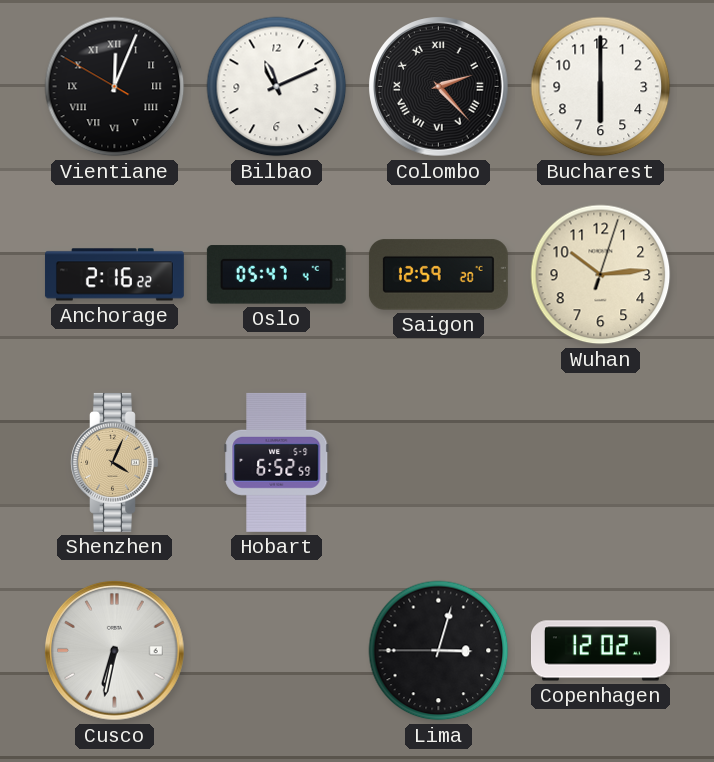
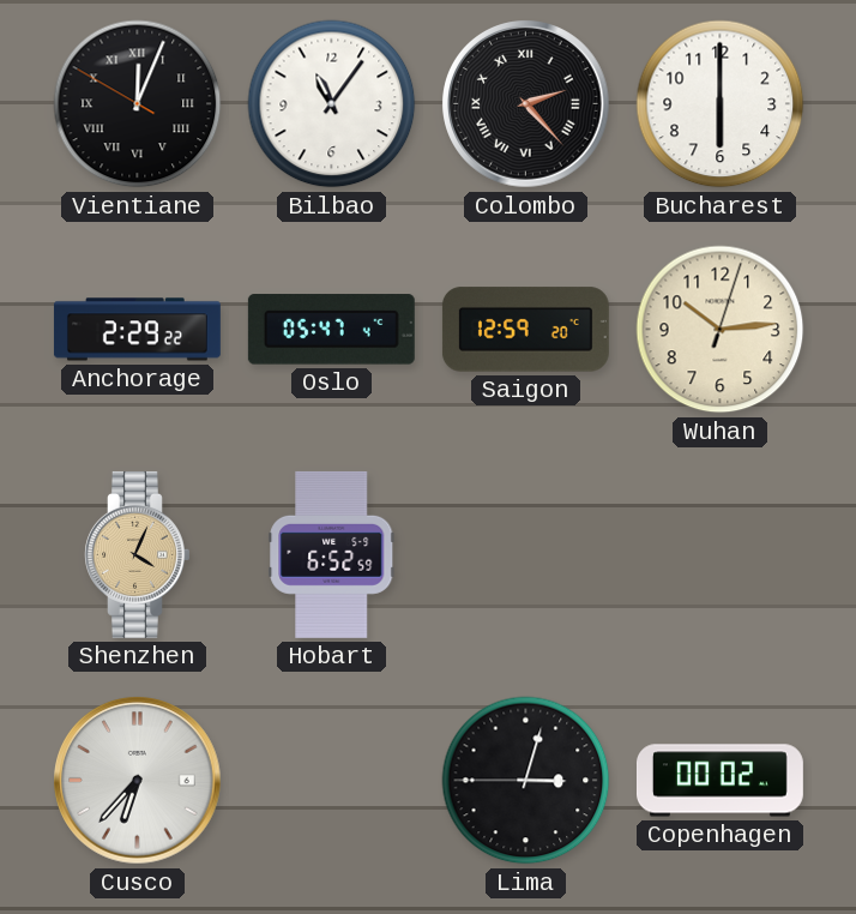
Bilbao: 11:11 -> 11:06 (332, 104)
Anchorage: 2:16 -> 2:29 (137, 330)
Cusco: 6:32 -> 6:37 (138, 781)
Copenhagen: 12:02 -> 00:02 (719, 781)
